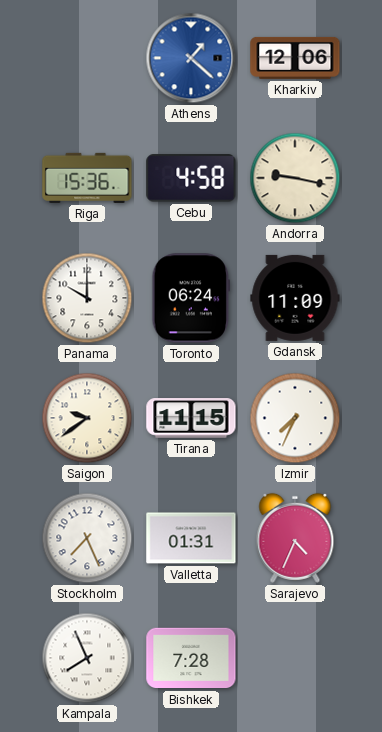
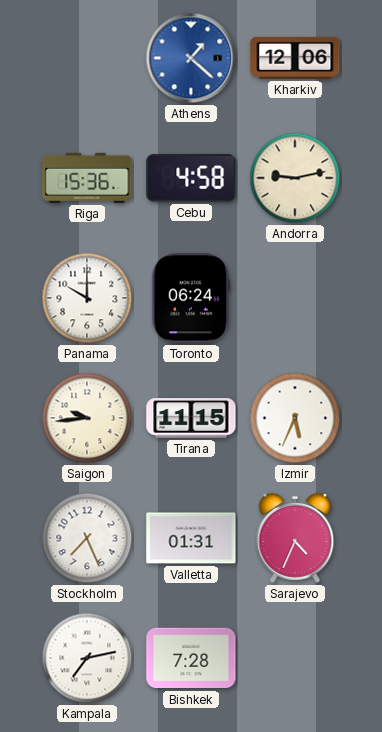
Andorra: 9:17 -> 9:13 (295, 178)
Gdansk: 11:09 -> none (295, 298)
Saigon: 9:39 -> 9:44 (87, 418)
Izmir: 7:34 -> 5:34 (295, 418)
Kampala: 7:56 -> 7:13 (87, 658)
